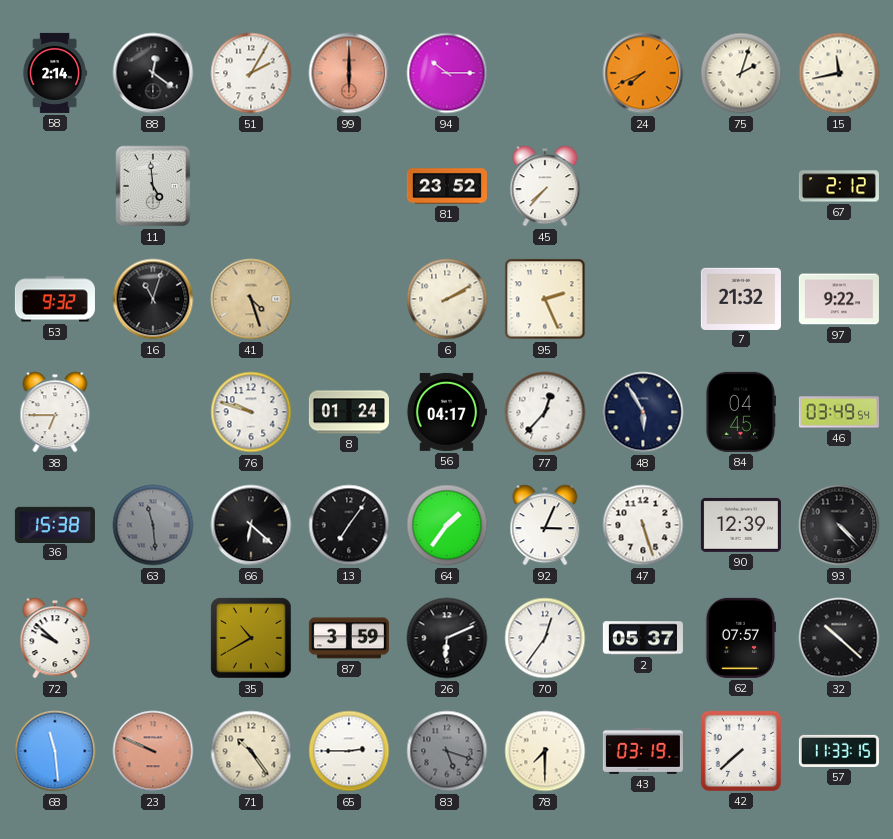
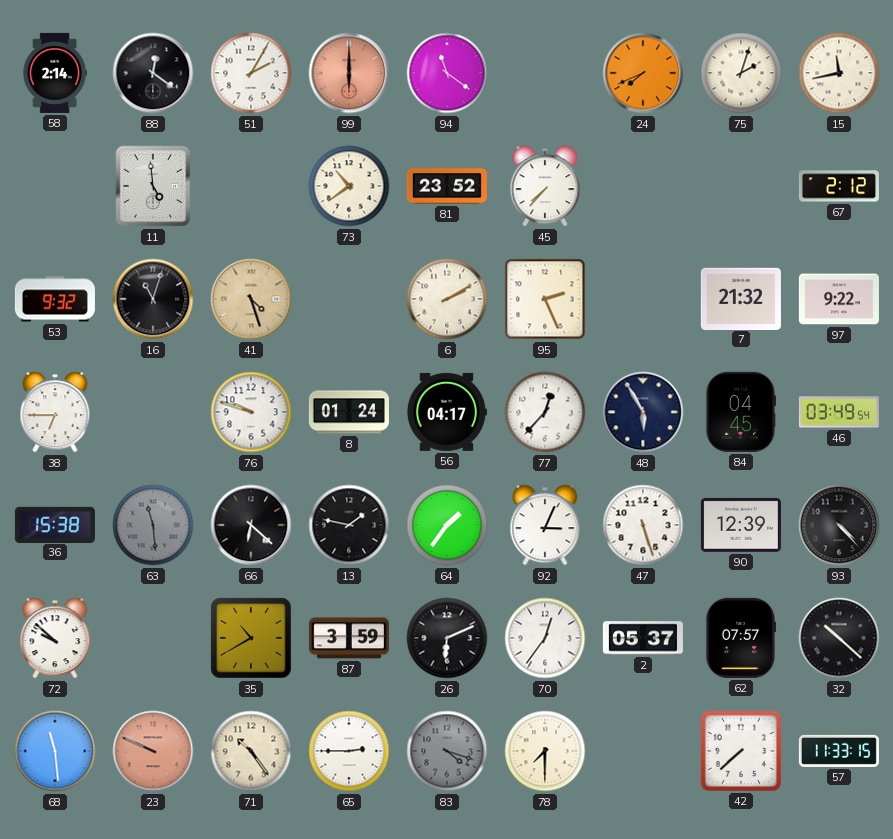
94: 10:15 -> 11:21 (447, 73)
73: none -> 10:39 (349, 186)
13: 7:06 -> 1:47 (349, 525)
83: 5:18 -> 4:18 (447, 751)
43: 03:19 -> none (643, 751)
